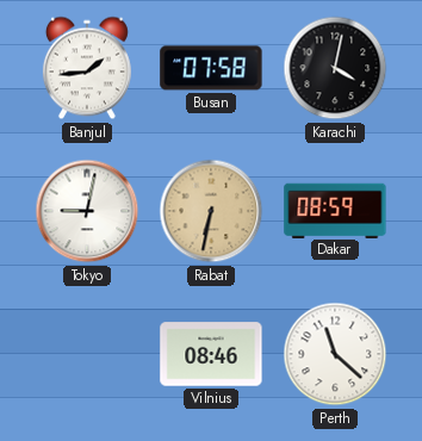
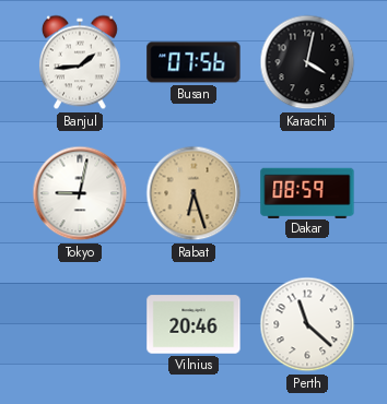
Busan: 07:58 -> 07:56 (193, 62)
Rabat: 6:32 -> 6:27 (193, 193)
Vilnius: 08:46 -> 20:46 (193, 324)
